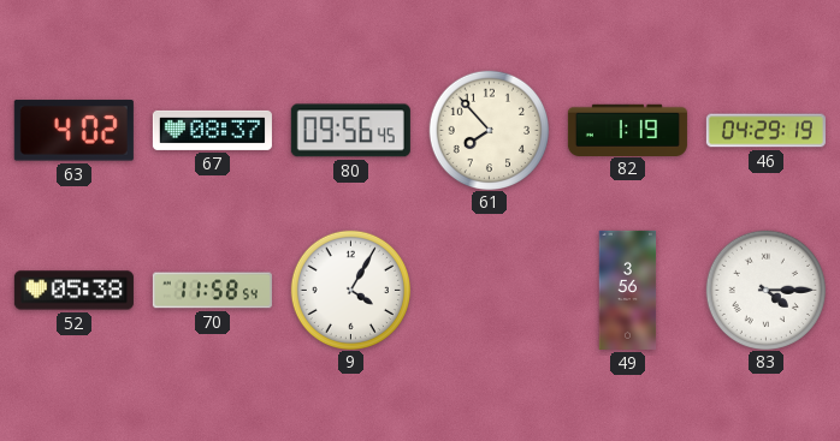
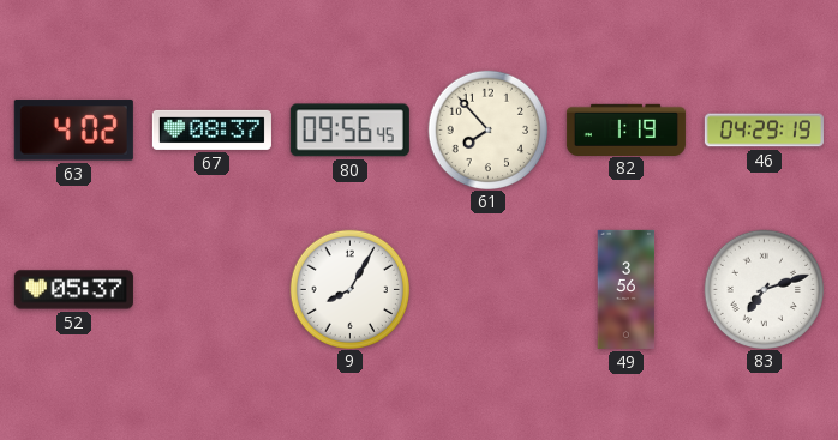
52: 05:38 -> 05:37 (73, 290)
70: 11:58 -> none (212, 291)
9: 4:05 -> 8:05 (349, 289)
83: 4:15 -> 7:12 (764, 289)
